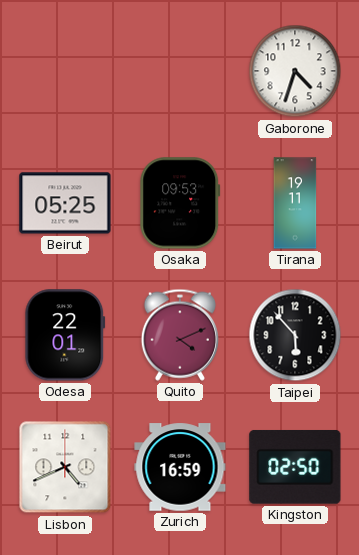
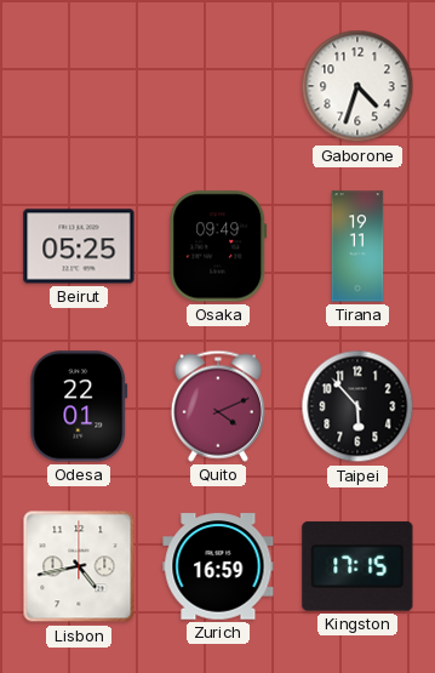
Osaka: 09:53 -> 09:49 (218, 246)
Lisbon: 4:41 -> 4:43 (79, 566)
Kingston: 02:50 -> 17:15 (357, 566)
